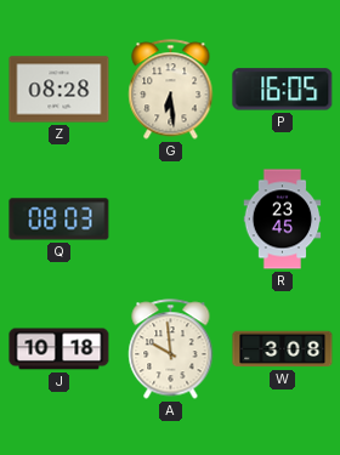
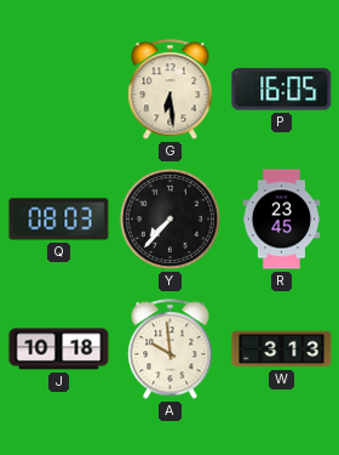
Z: 08:28 -> none (59, 90)
Y: none -> 7:37 (169, 218)
W: 3:08 -> 3:13 (282, 349)
